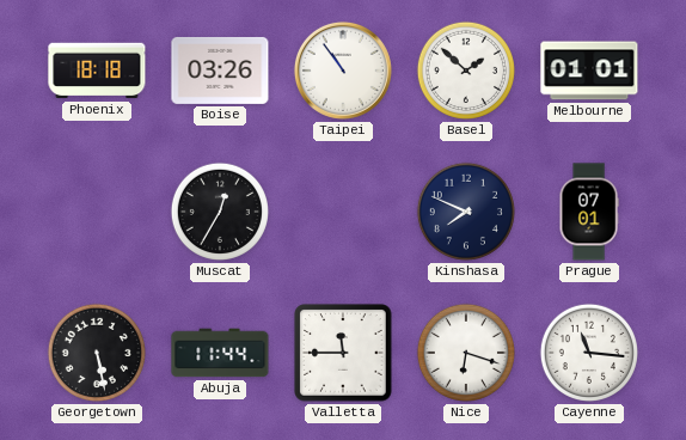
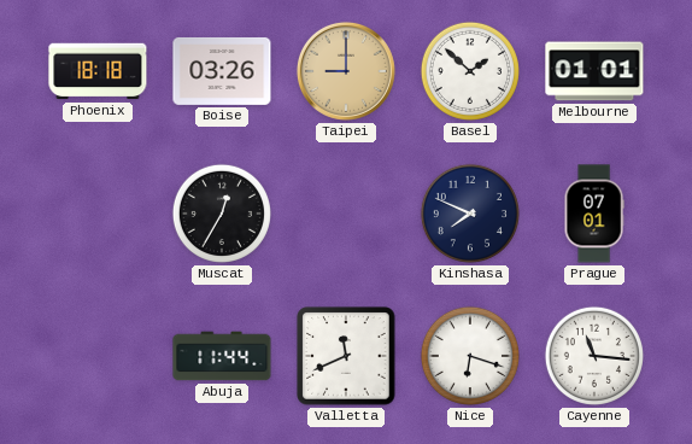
Taipei: 10:54 -> 9:00 (346, 71)
Taipei dial: white -> champagne (346, 71)
Georgetown: 5:28 -> none (97, 353)
Valletta: 11:45 -> 11:41 (346, 356)
